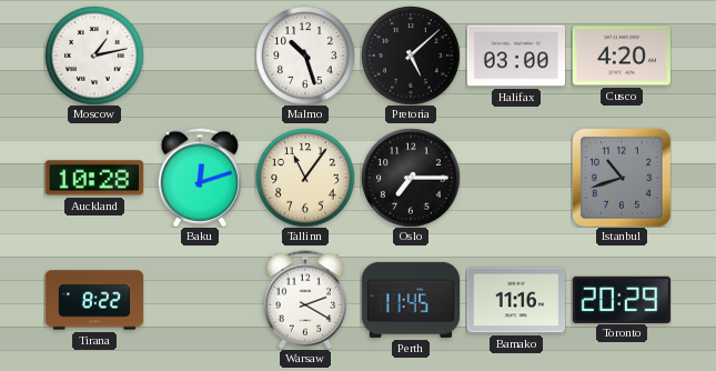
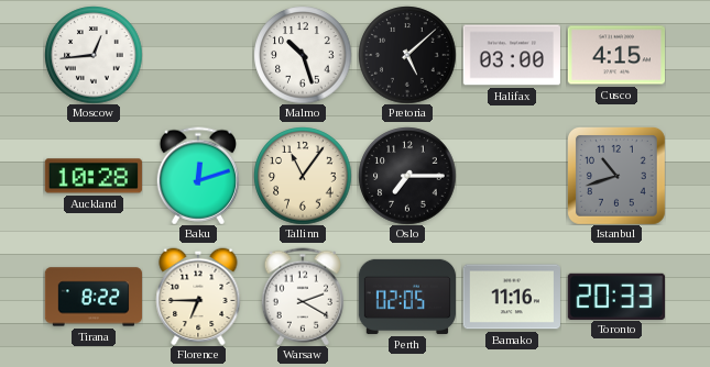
Moscow: 1:13 -> 12:44 (94, 55)
Cusco: 4:20 -> 4:15 (615, 55)
Florence: none -> 6:45 (198, 297)
Perth: 11:45 -> 02:05 (406, 297)
Toronto: 20:29 -> 20:33 (615, 296)
